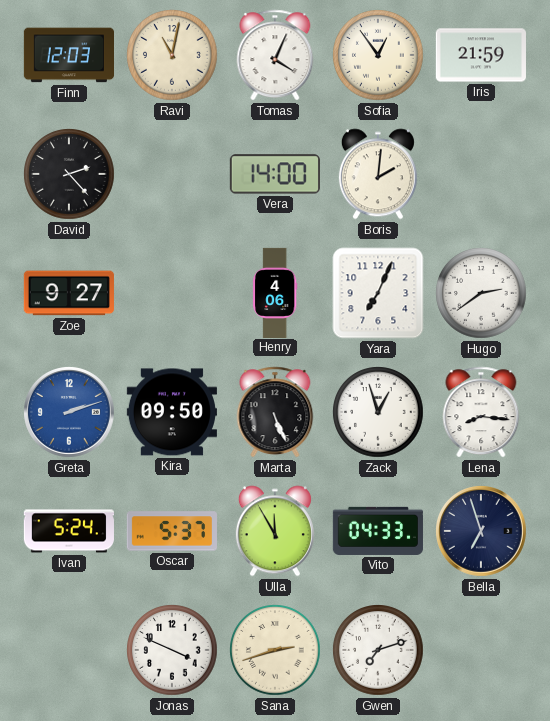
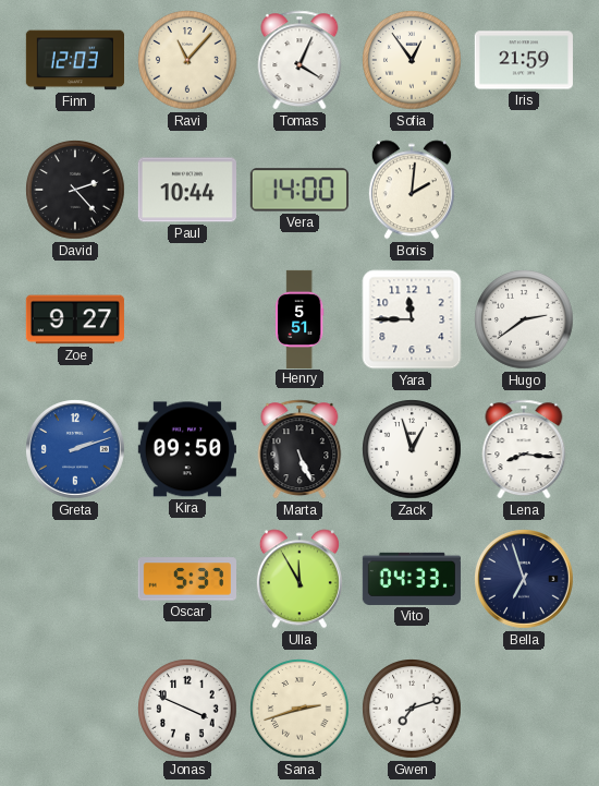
Ravi: 11:02 -> 11:07 (187, 60)
Paul: none -> 10:44 (187, 190)
Henry: 4:06 -> 5:51 (301, 318)
Yara: 7:04 -> 11:45 (412, 319)
Ivan: 5:24 -> none (69, 531)
